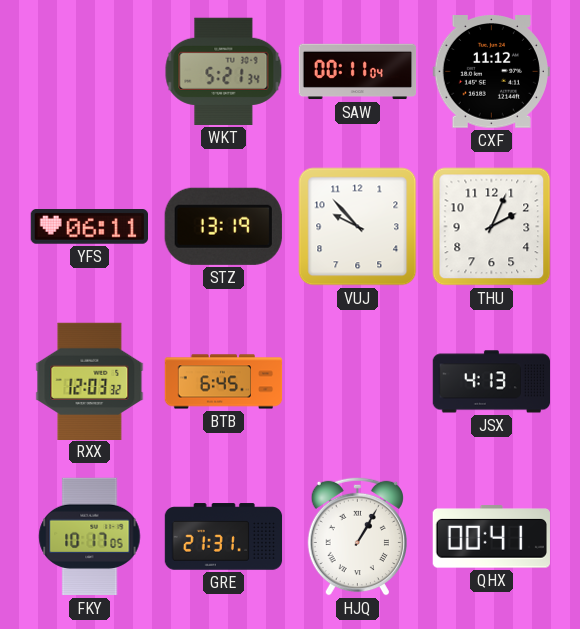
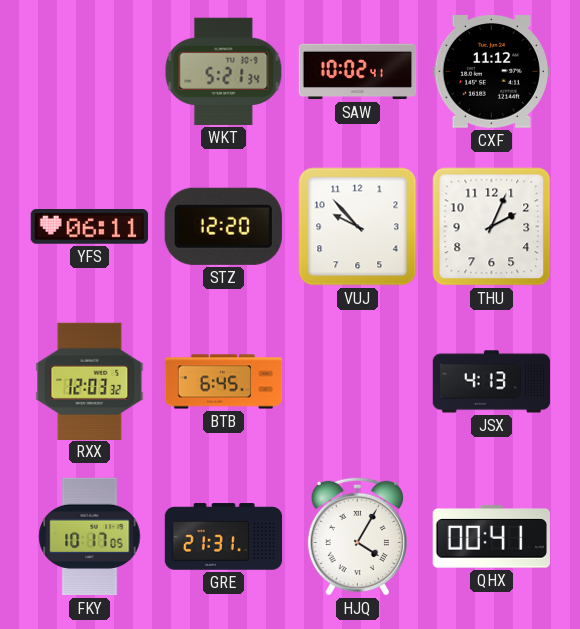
SAW: 00:11 -> 10:02 (358, 72)
STZ: 13:19 -> 12:20 (223, 226)
HJQ: 1:05 -> 4:05 (357, 536)
